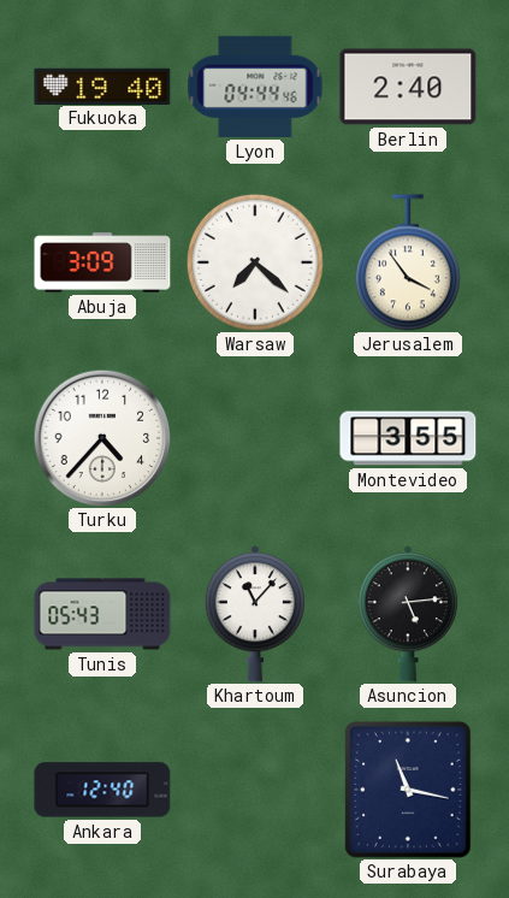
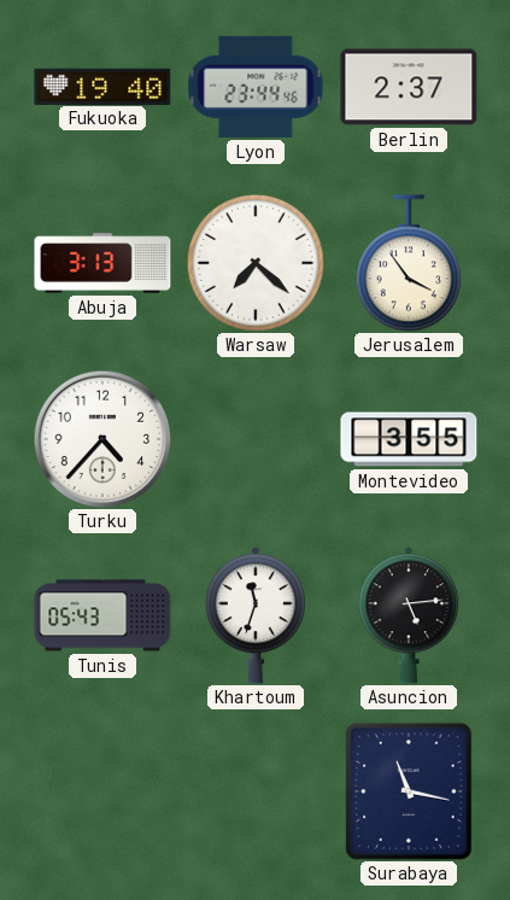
Lyon: 04:44 -> 23:44 (256, 87)
Berlin: 2:40 -> 2:37 (409, 87)
Abuja: 3:09 -> 3:13 (102, 263)
Khartoum: 11:07 -> 11:33 (256, 615)
Ankara: 12:40 -> none (102, 790)
